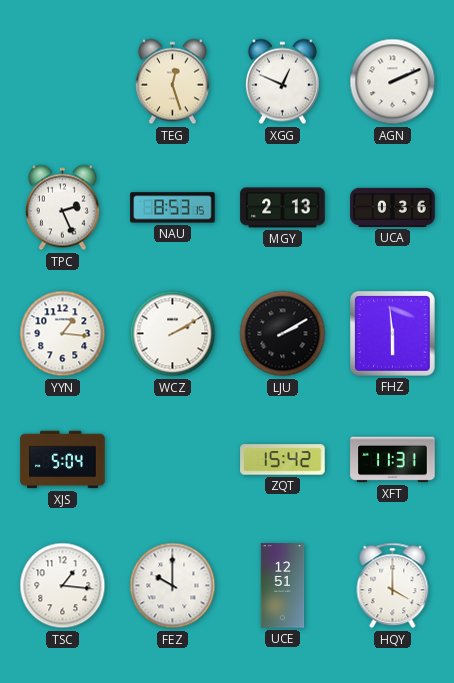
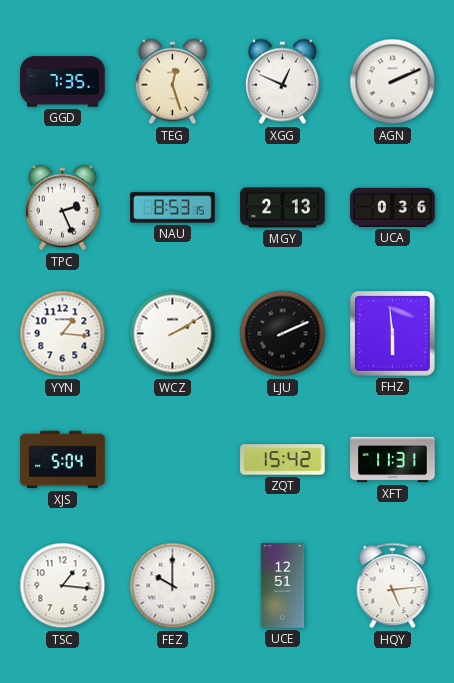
GGD: none -> 7:35 (63, 82)
LJU: 2:10 -> 2:11 (283, 334)
HQY: 4:00 -> 5:14 (393, 586)
